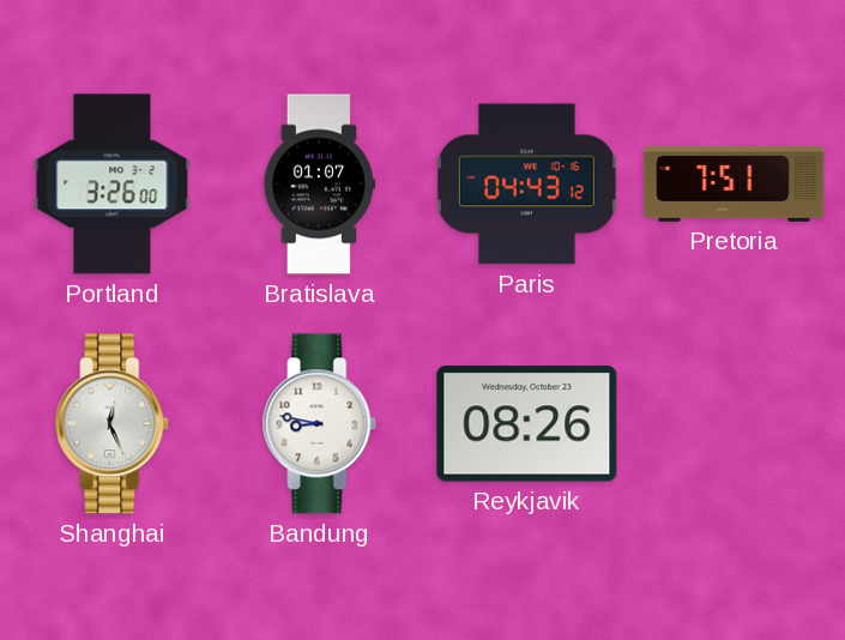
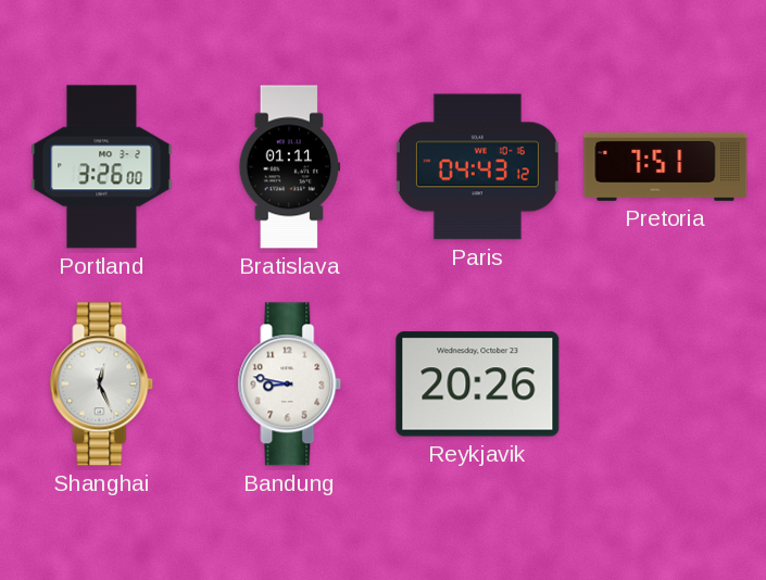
Bratislava: 01:07 -> 01:11 (290, 167)
Reykjavik: 08:26 -> 20:26 (478, 384)
